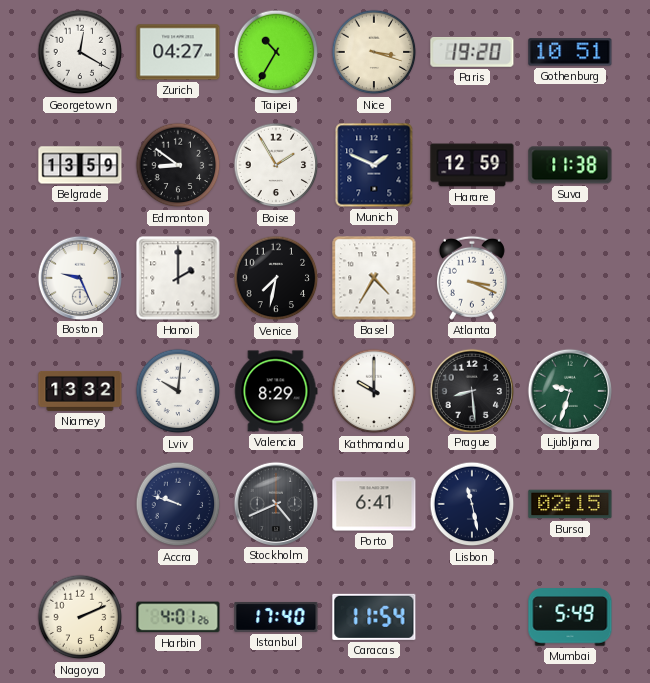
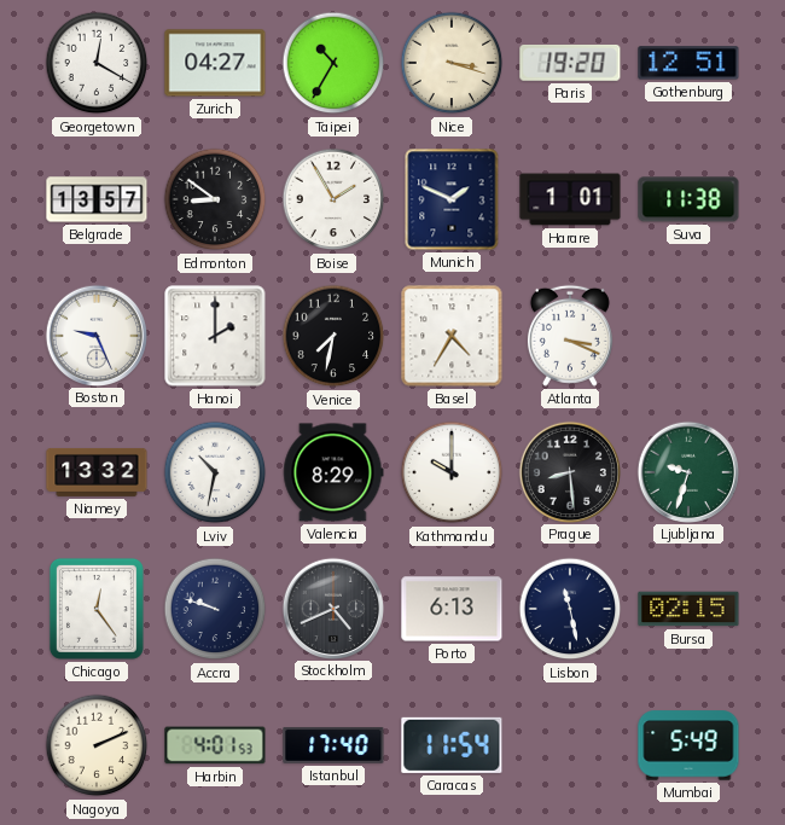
Gothenburg: 10:51 -> 12:51 (688, 63)
Belgrade: 13:59 -> 13:57 (97, 199)
Harare: 12:59 -> 1:01 (570, 199)
Lviv: 10:01 -> 10:32 (215, 472)
Chicago: none -> 12:24 (97, 609)
Porto: 6:41 -> 6:13 (452, 609)
Harbin: 4:01:26 -> 4:01:53 (215, 745)
